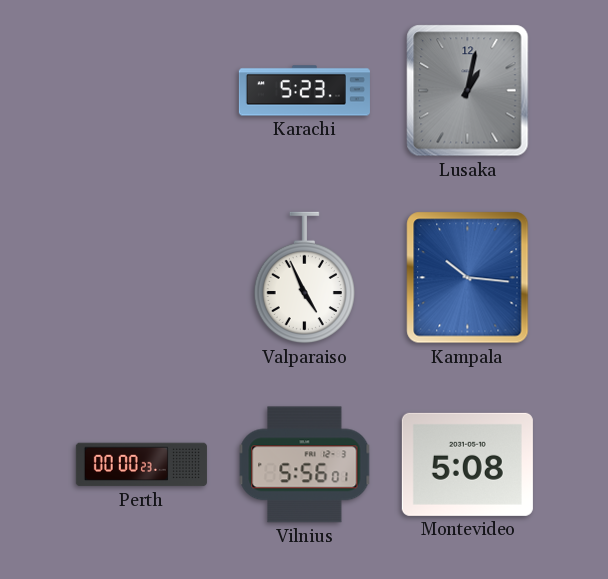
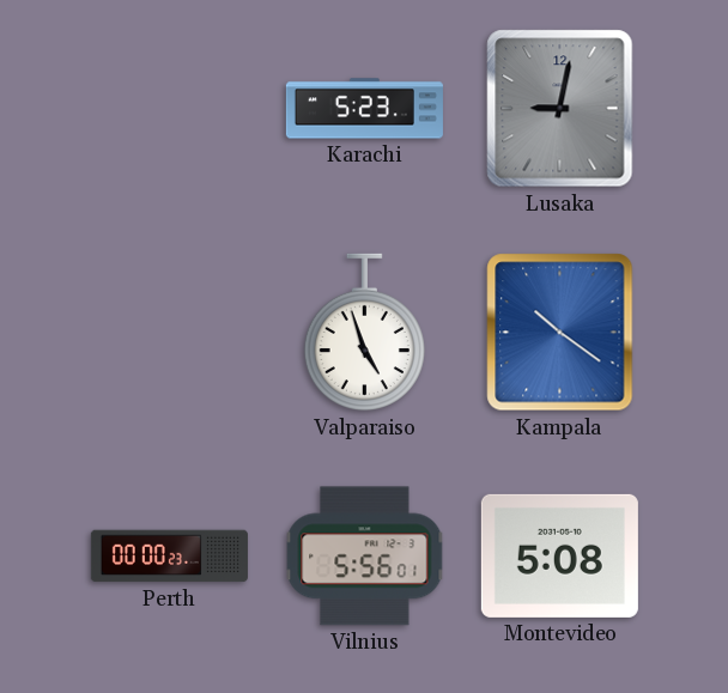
Lusaka: 1:02 -> 9:02 (560, 109)
Valparaiso: 4:56 -> 4:57 (364, 333)
Kampala: 10:16 -> 10:21 (560, 333)
